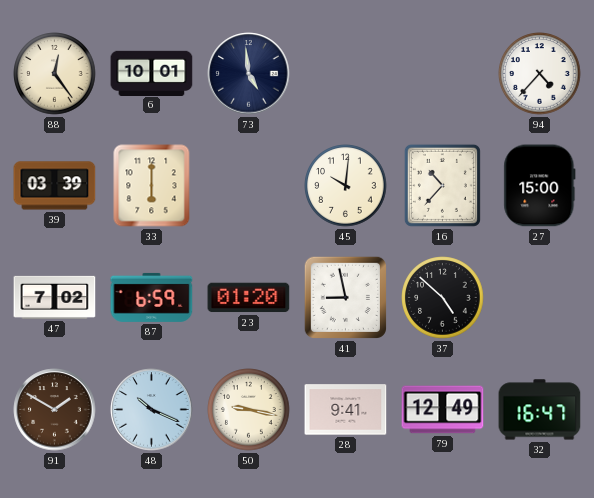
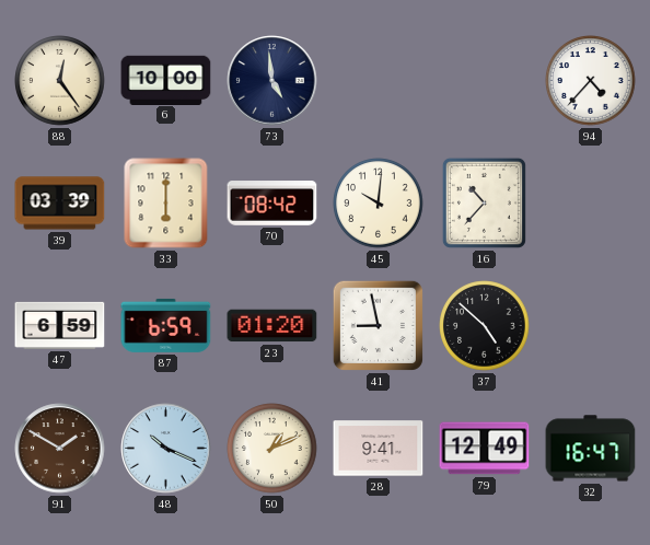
6: 10:01 -> 10:00 (166, 80)
70: none -> 08:42 (272, 204)
27: 15:00 -> none (540, 186)
47: 7:02 -> 6:59 (60, 325)
50: 9:17 -> 1:11 (272, 449)
